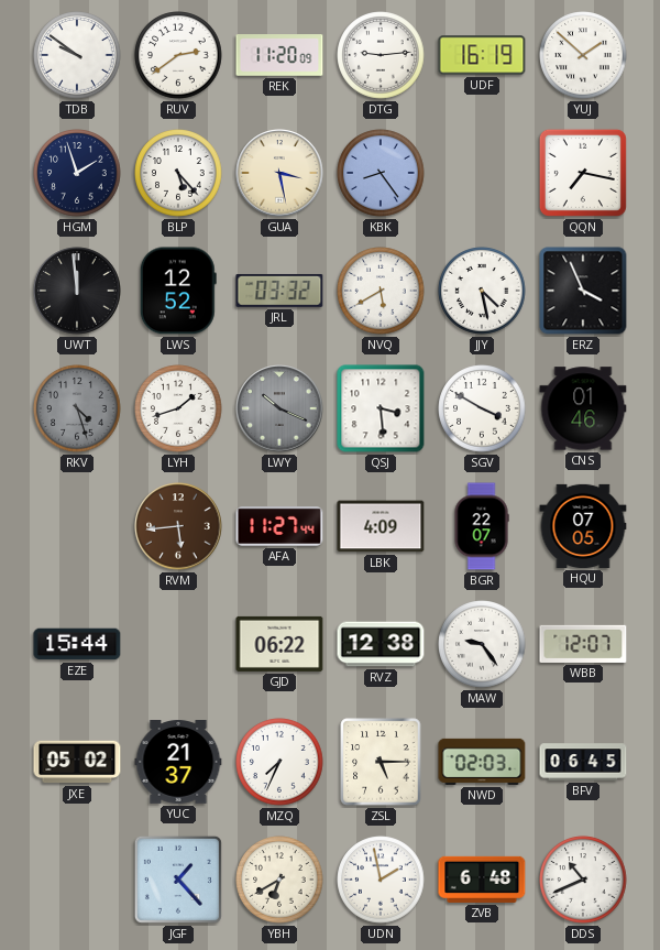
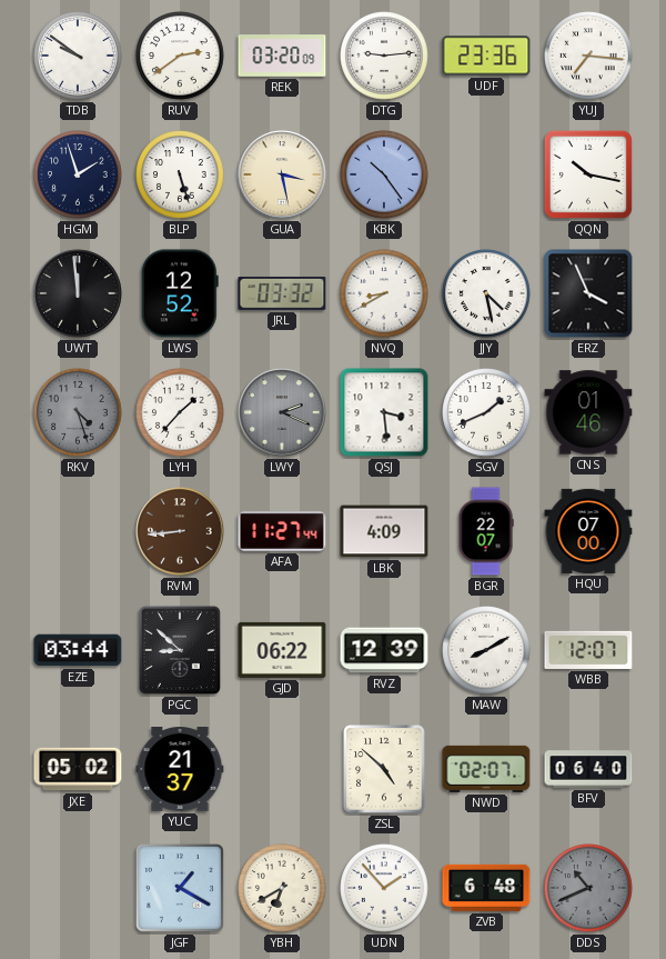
REK: 11:20 -> 03:20 (282, 56)
UDF: 16:19 -> 23:36 (486, 56)
YUJ: 1:52 -> 7:16 (588, 56)
BLP: 5:23 -> 5:27 (180, 174)
KBK: 8:24 -> 10:24 (384, 174)
QQN: 7:17 -> 10:17 (588, 174)
NVQ: 5:40 -> 8:40 (384, 293)
LYH: 1:42 -> 1:37 (180, 412)
LWY: 10:19 -> 2:19 (282, 412)
SGV: 3:50 -> 1:41 (486, 412)
RVM: 5:44 -> 8:44 (180, 531)
HQU: 07:05 -> 07:00 (588, 531)
EZE: 15:44 -> 03:44 (78, 650)
PGC: none -> 8:52 (180, 650)
RVZ: 12:38 -> 12:39 (384, 650)
MAW: 9:24 -> 8:10 (486, 650)
MZQ: 7:34 -> none (279, 762)
ZSL: 5:15 -> 4:52 (384, 769)
NWD: 02:03 -> 02:07 (486, 769)
BFV: 06:45 -> 06:40 (588, 769)
JGF: 1:23 -> 1:20 (180, 888)
UDN: 1:58 -> 1:53 (384, 888)
DDS dial: white -> grey (588, 888)
